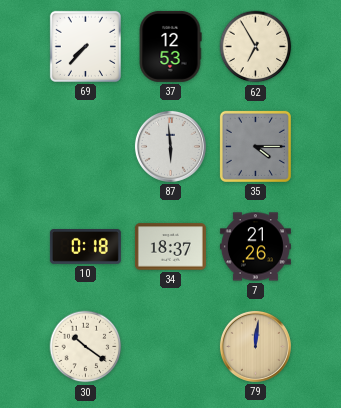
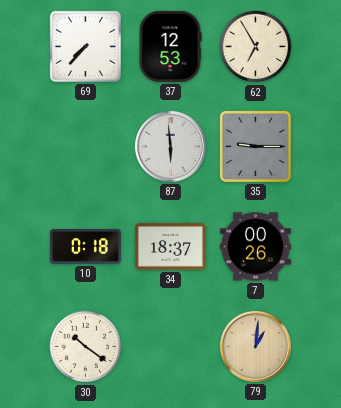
35: 4:15 -> 9:15 (255, 146)
7: 21:26 -> 00:26 (255, 247)
79: 12:01 -> 1:01 (255, 346)
